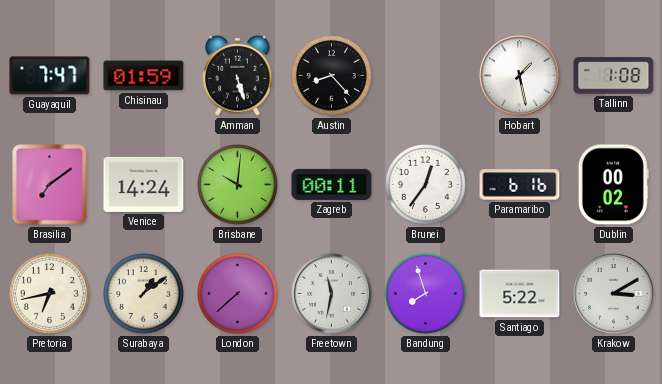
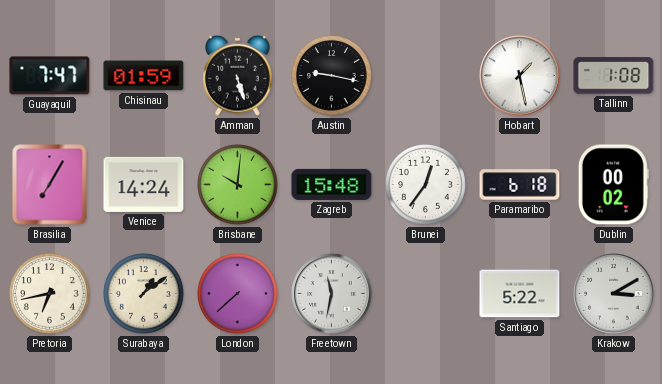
Austin: 8:23 -> 9:17 (332, 76)
Brasilia: 7:09 -> 7:05 (50, 185)
Zagreb: 00:11 -> 15:48 (332, 184)
Paramaribo: 6:16 -> 6:18 (520, 185)
Bandung: 7:57 -> none (426, 294)
